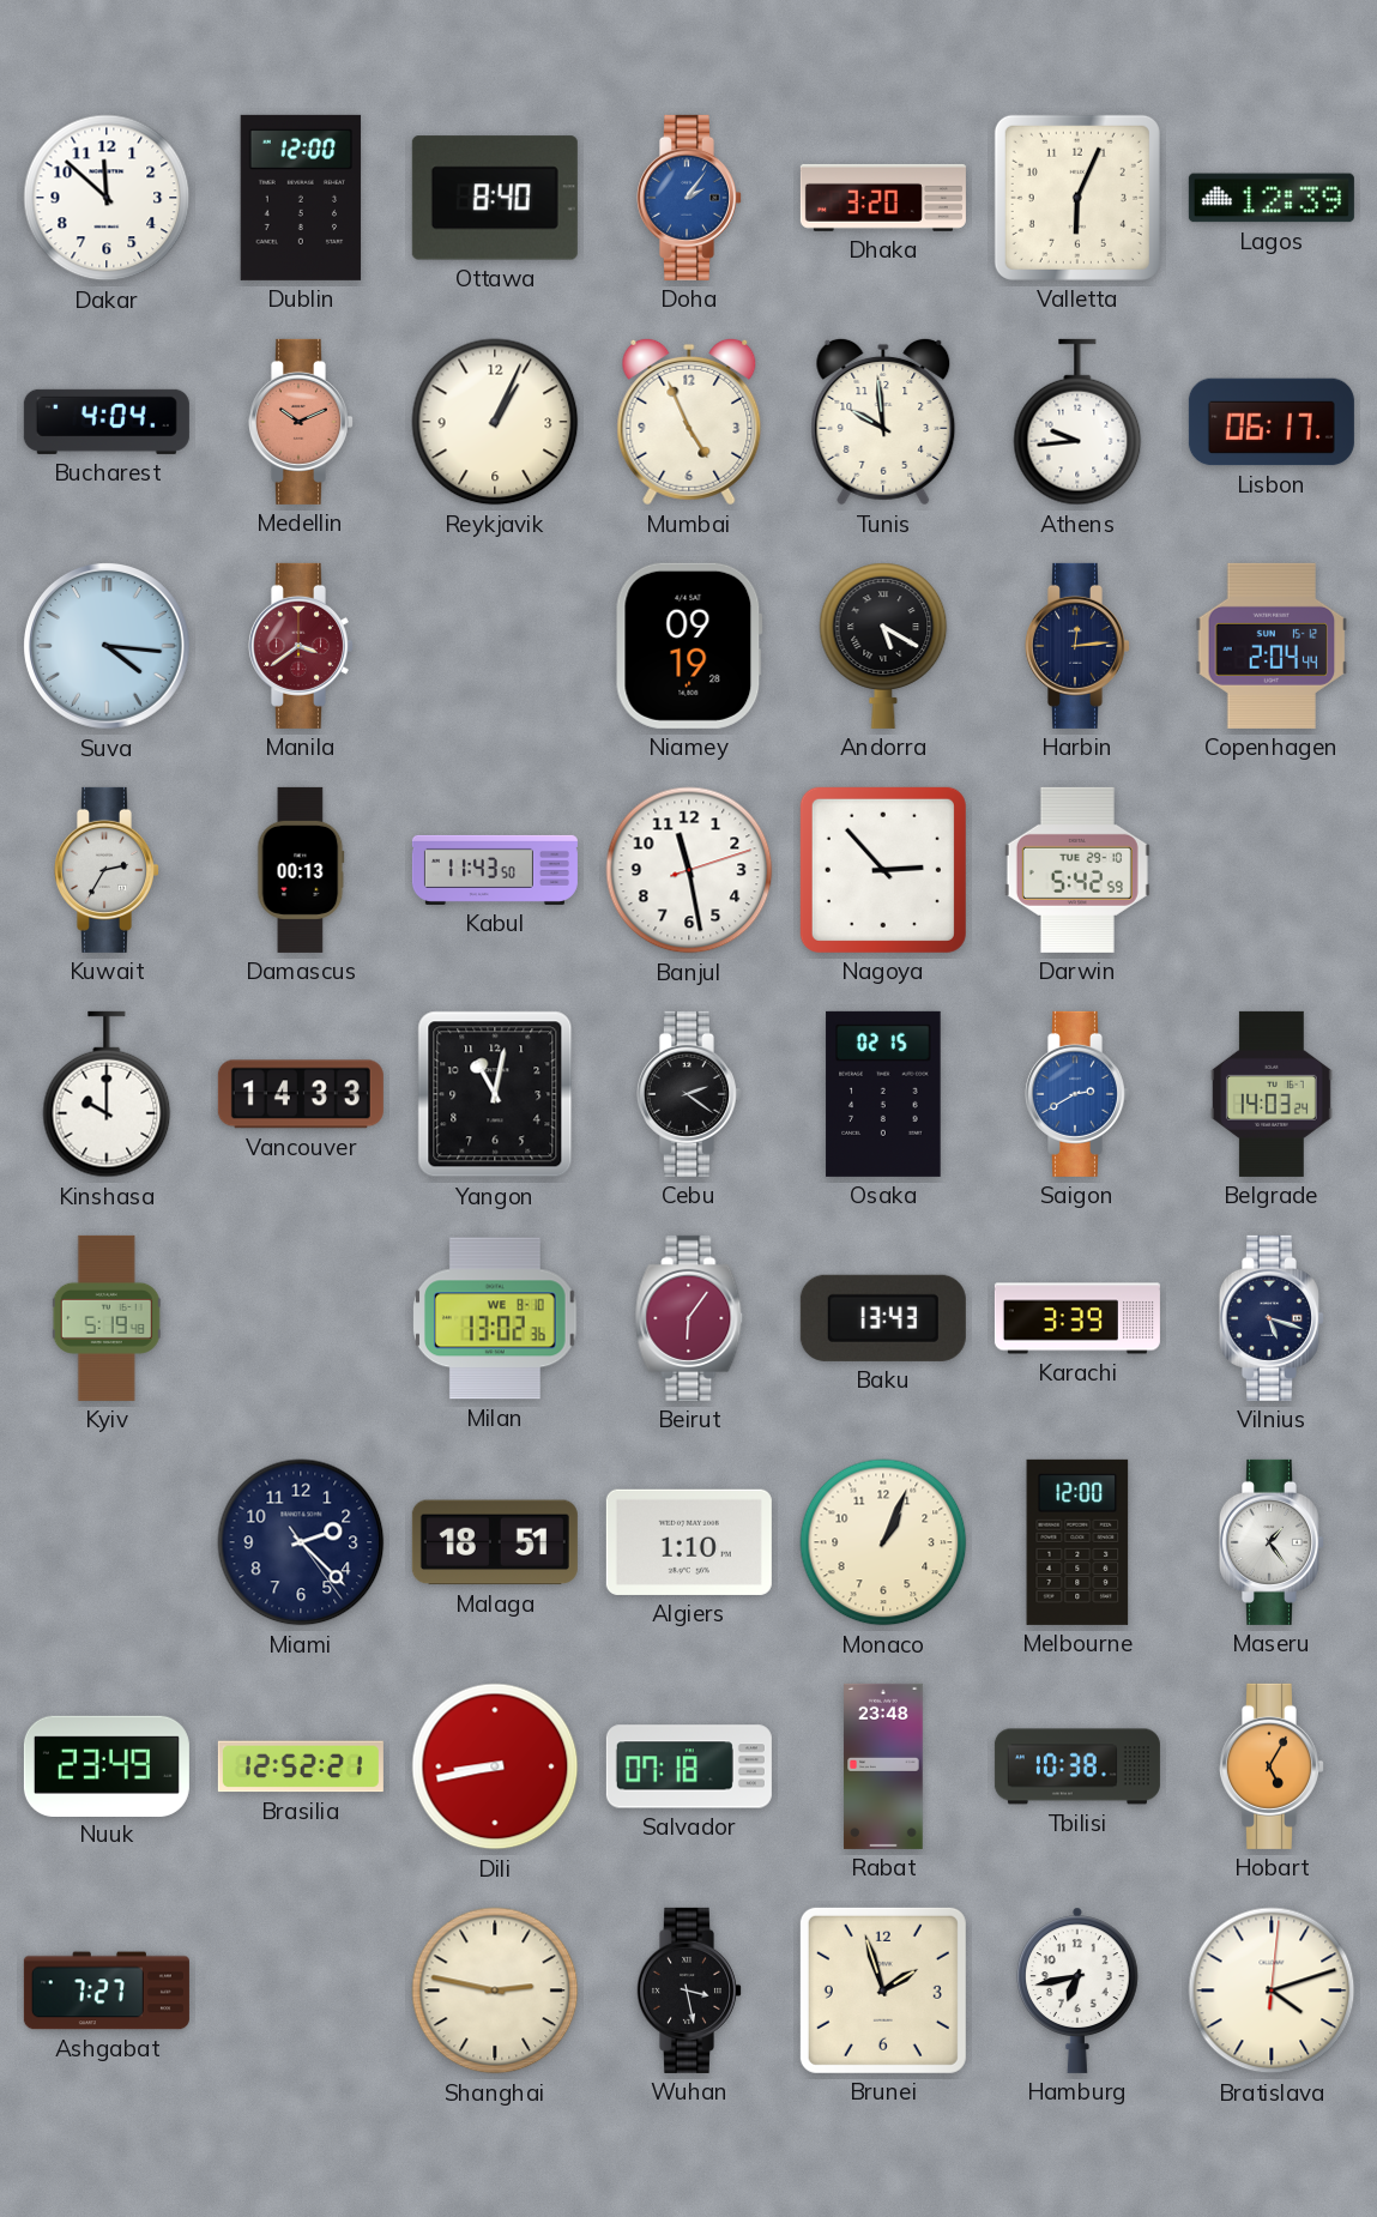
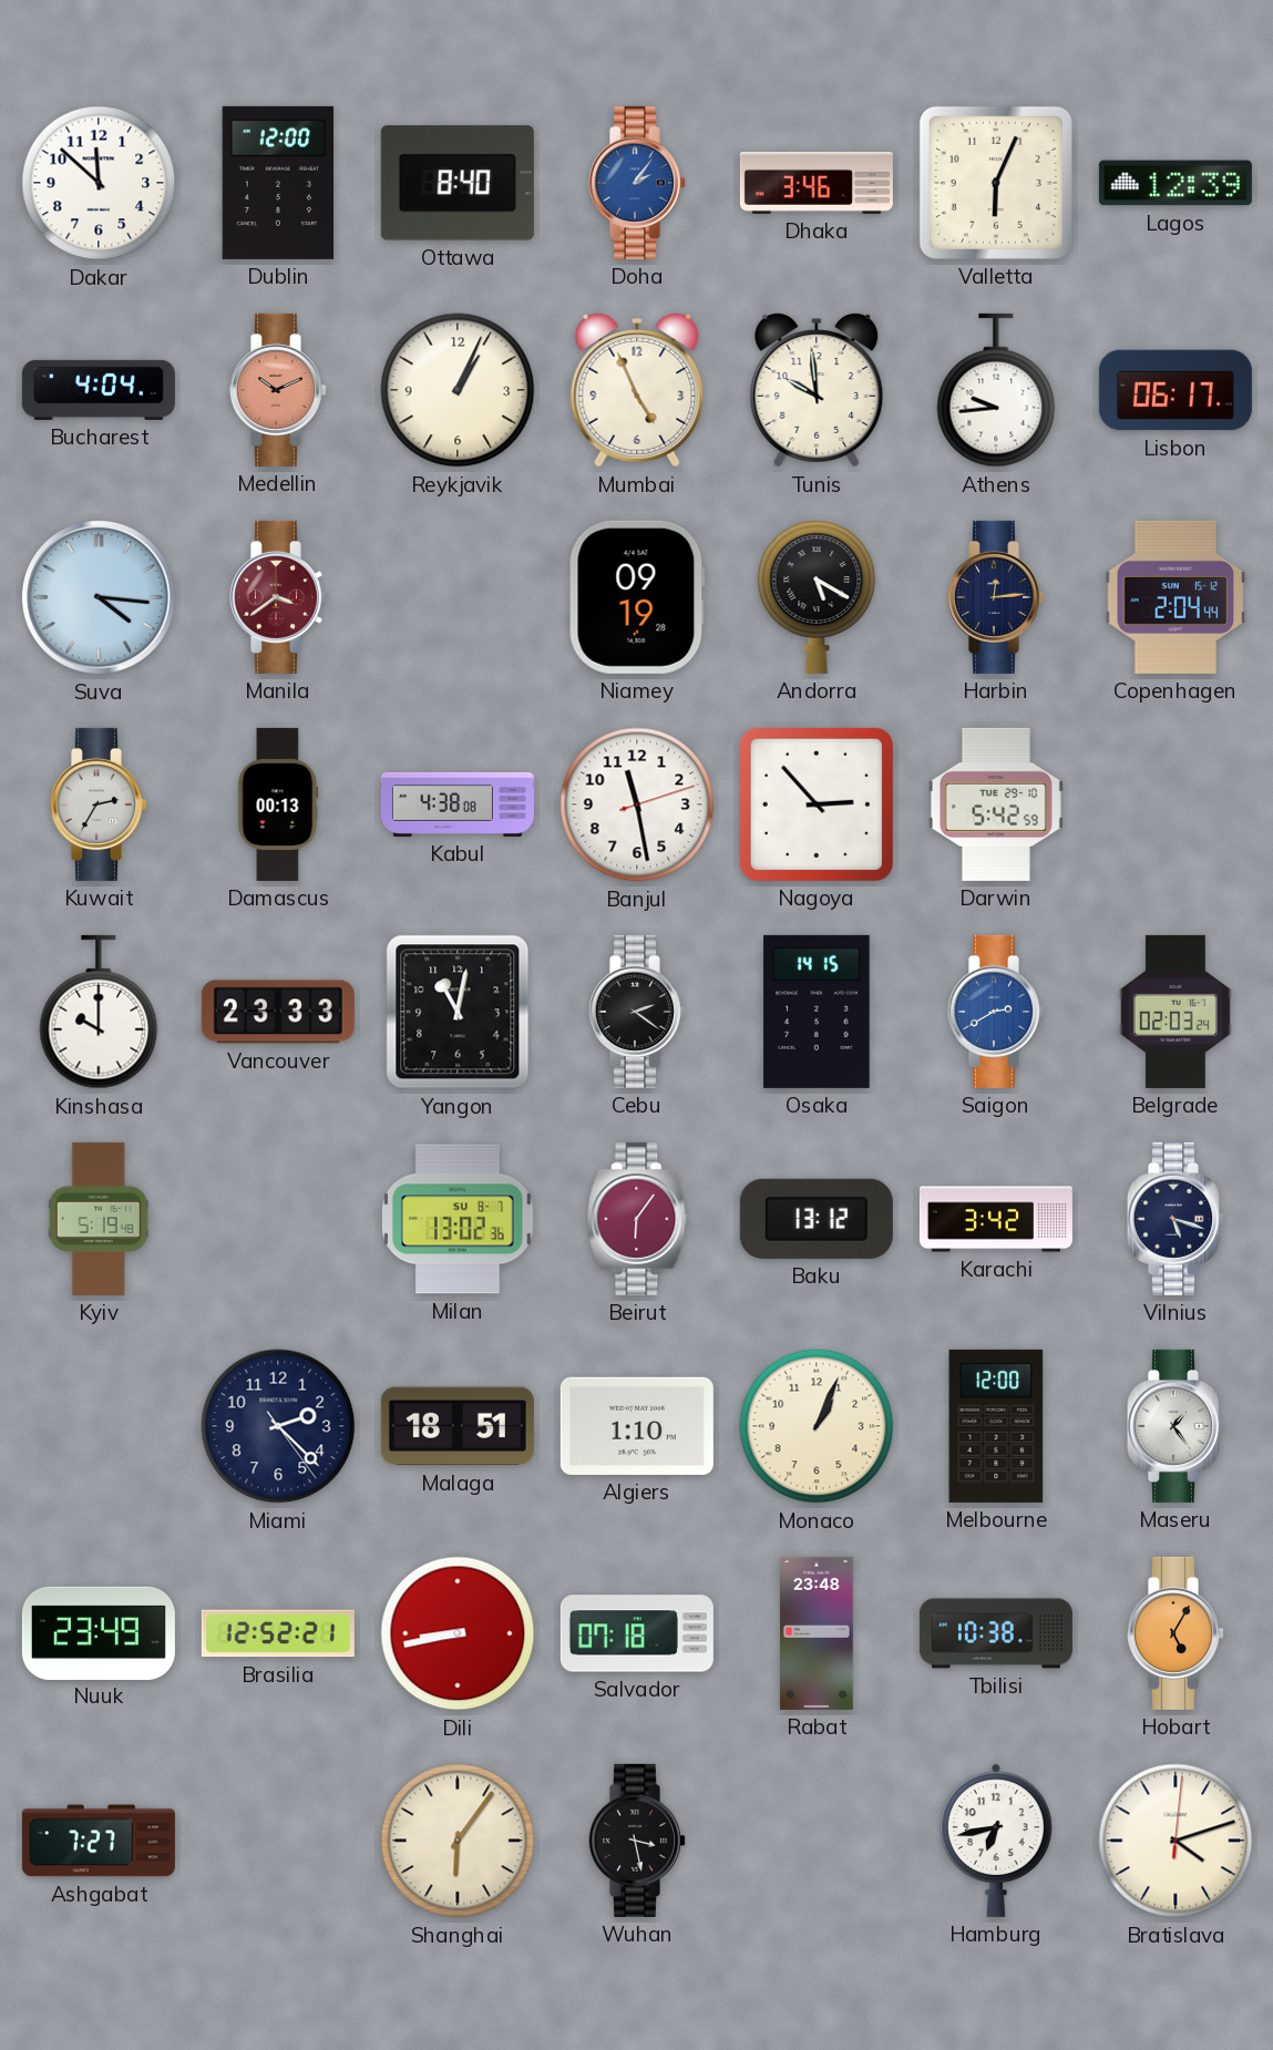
Dhaka: 3:20 -> 3:46 (817, 183)
Kabul: 11:43 -> 4:38 (458, 804)
Vancouver: 14:33 -> 23:33 (278, 1012)
Osaka: 02:15 -> 14:15 (817, 1012)
Belgrade: 14:03 -> 02:03 (1176, 1012)
Milan date: WE 8-10 -> SU 8-7 (459, 1219)
Baku: 13:43 -> 13:12 (817, 1219)
Karachi: 3:39 -> 3:42 (996, 1219)
Shanghai: 2:47 -> 6:06 (458, 1841)
Brunei: 1:57 -> none (883, 1991)
